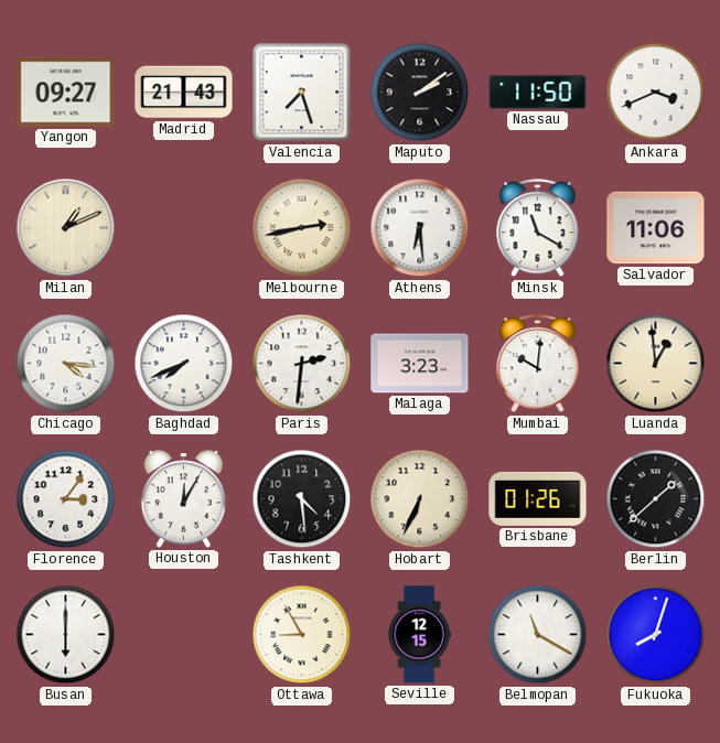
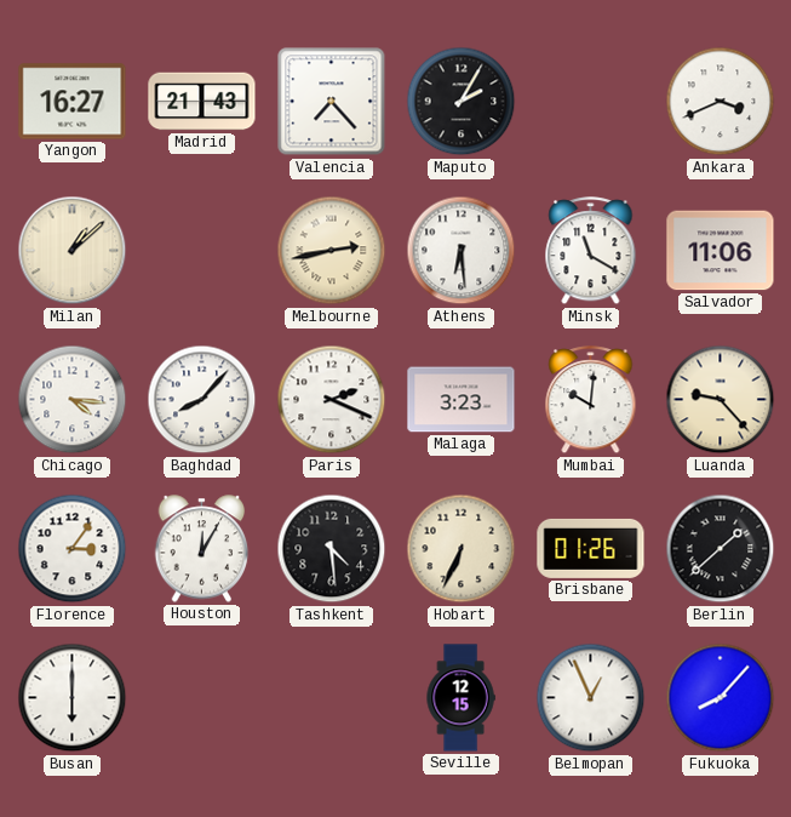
Yangon: 09:27 -> 16:27 (73, 102)
Valencia: 7:27 -> 7:23 (332, 102)
Maputo: 2:09 -> 2:05 (462, 102)
Nassau: 11:50 -> none (538, 91)
Milan: 1:11 -> 1:08 (73, 251)
Baghdad: 7:41 -> 8:07 (202, 400)
Paris: 2:31 -> 2:19 (332, 400)
Luanda: 12:59 -> 9:23 (721, 400)
Ottawa: 8:55 -> none (302, 635)
Belmopan: 11:20 -> 12:56 (591, 698)
Fukuoka: 8:03 -> 8:07 (721, 698)
